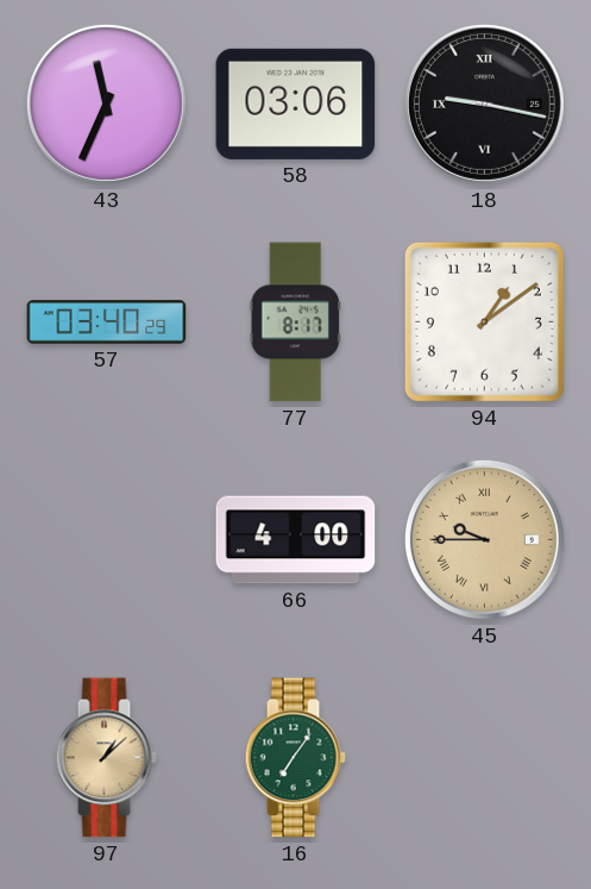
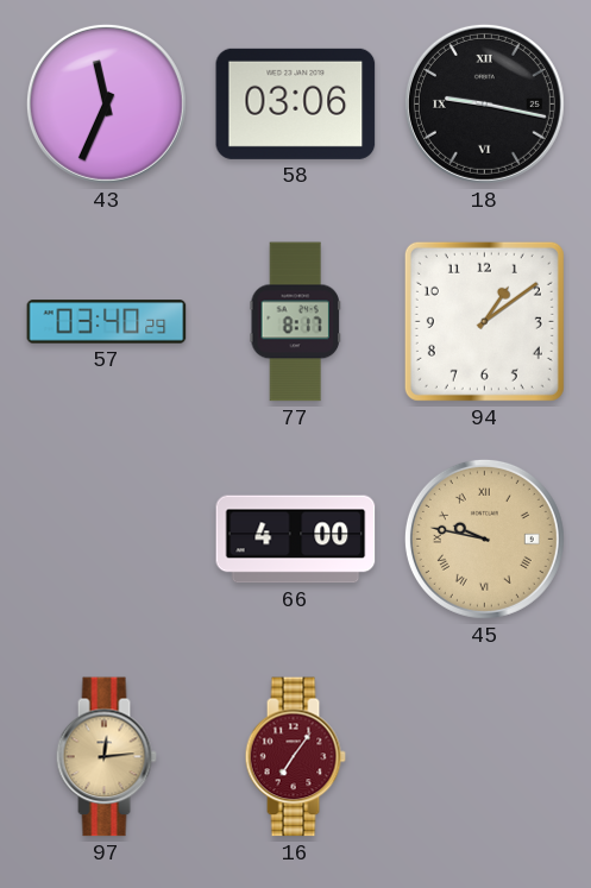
45: 9:45 -> 9:47 (484, 539)
97: 1:08 -> 12:14 (106, 757)
16 dial: green -> burgundy (295, 757)
